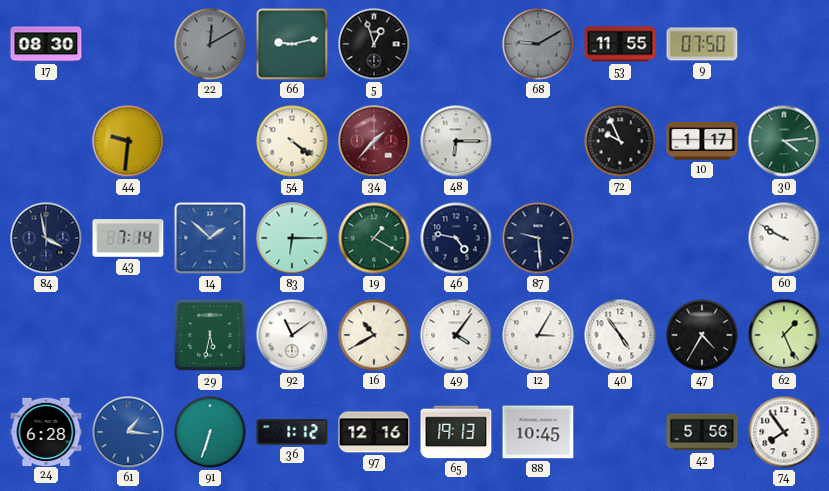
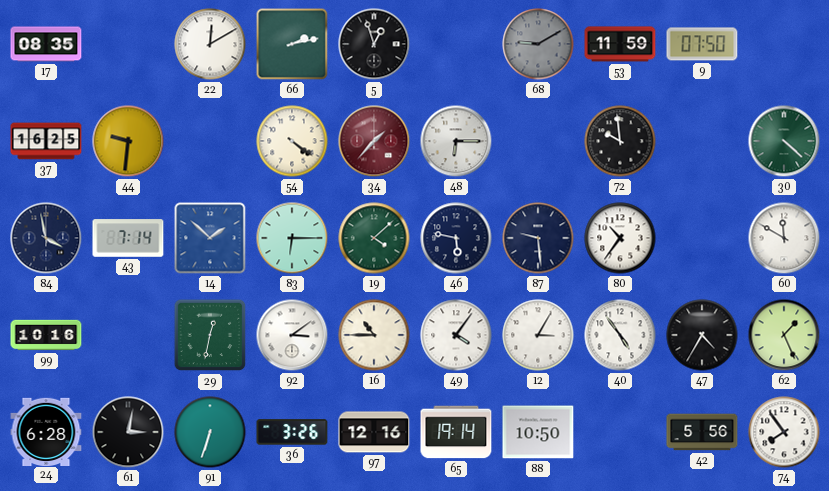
17: 08:30 -> 08:35 (46, 44)
22 dial: grey -> white (210, 44)
66: 9:13 -> 2:13 (292, 44)
53: 11:55 -> 11:59 (620, 44)
37: none -> 16:25 (46, 141)
72: 9:56 -> 9:59 (620, 141)
10: 1:17 -> none (702, 141)
30: 4:14 -> 4:22 (784, 141)
19: 1:20 -> 4:08 (374, 238)
46: 4:47 -> 5:47 (456, 238)
80: none -> 10:36 (620, 238)
60: 9:50 -> 11:50 (784, 238)
99: none -> 10:16 (46, 335)
29: 5:32 -> 12:32 (210, 335)
92: 11:09 -> 3:09 (292, 335)
16: 10:40 -> 10:45 (374, 335)
61: 1:16 -> 3:02 (128, 432)
61 dial: blue -> black (128, 432)
36: 1:12 -> 3:26 (292, 432)
65: 19:13 -> 19:14 (456, 432)
88: 10:45 -> 10:50 (538, 432)
